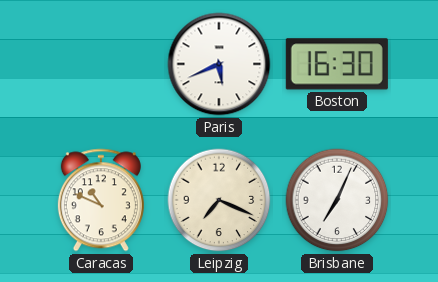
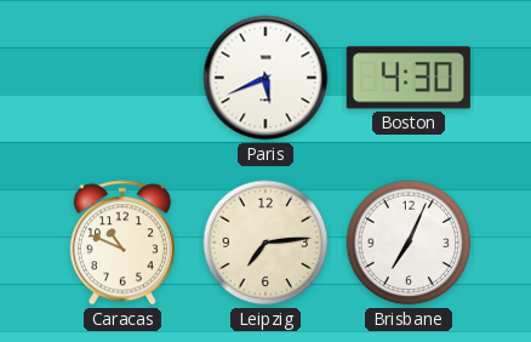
Boston: 16:30 -> 4:30 (409, 78)
Leipzig: 7:19 -> 7:14 (265, 243)
